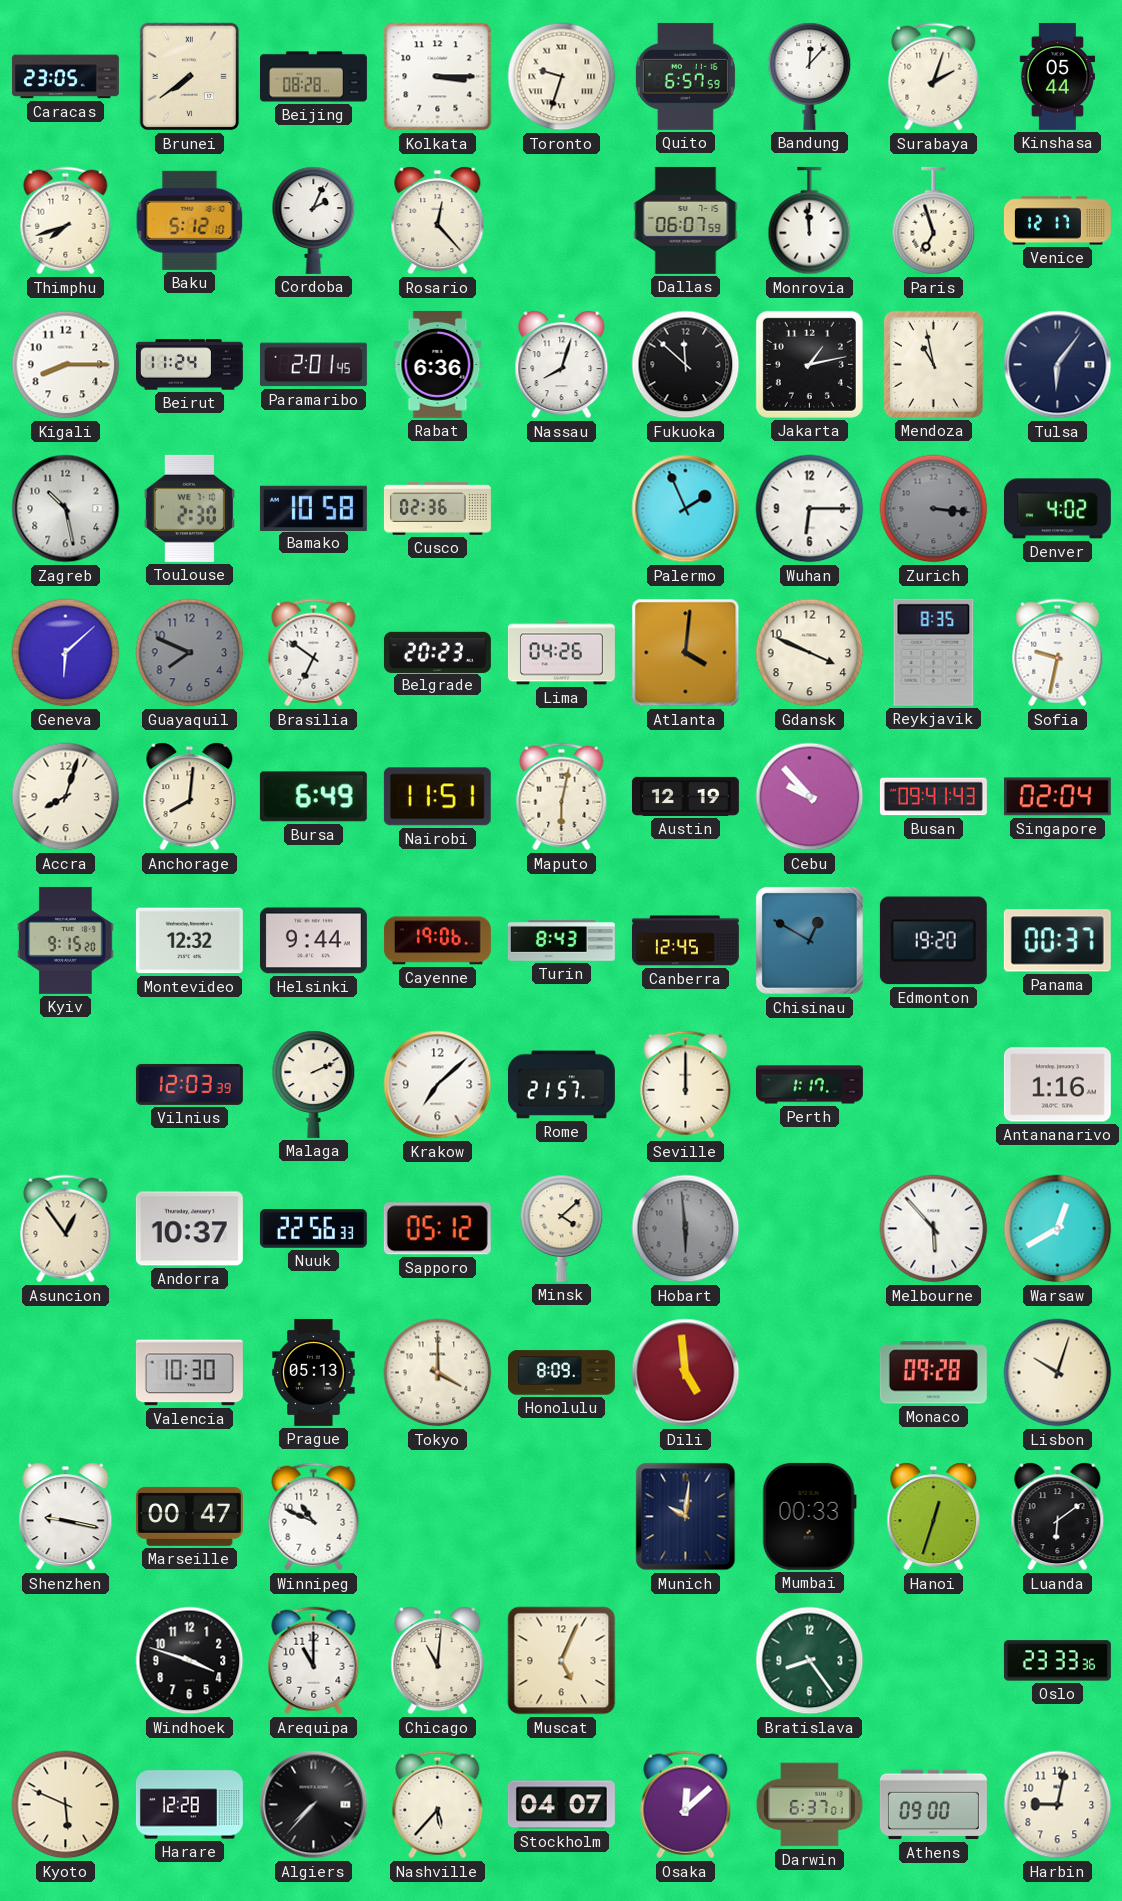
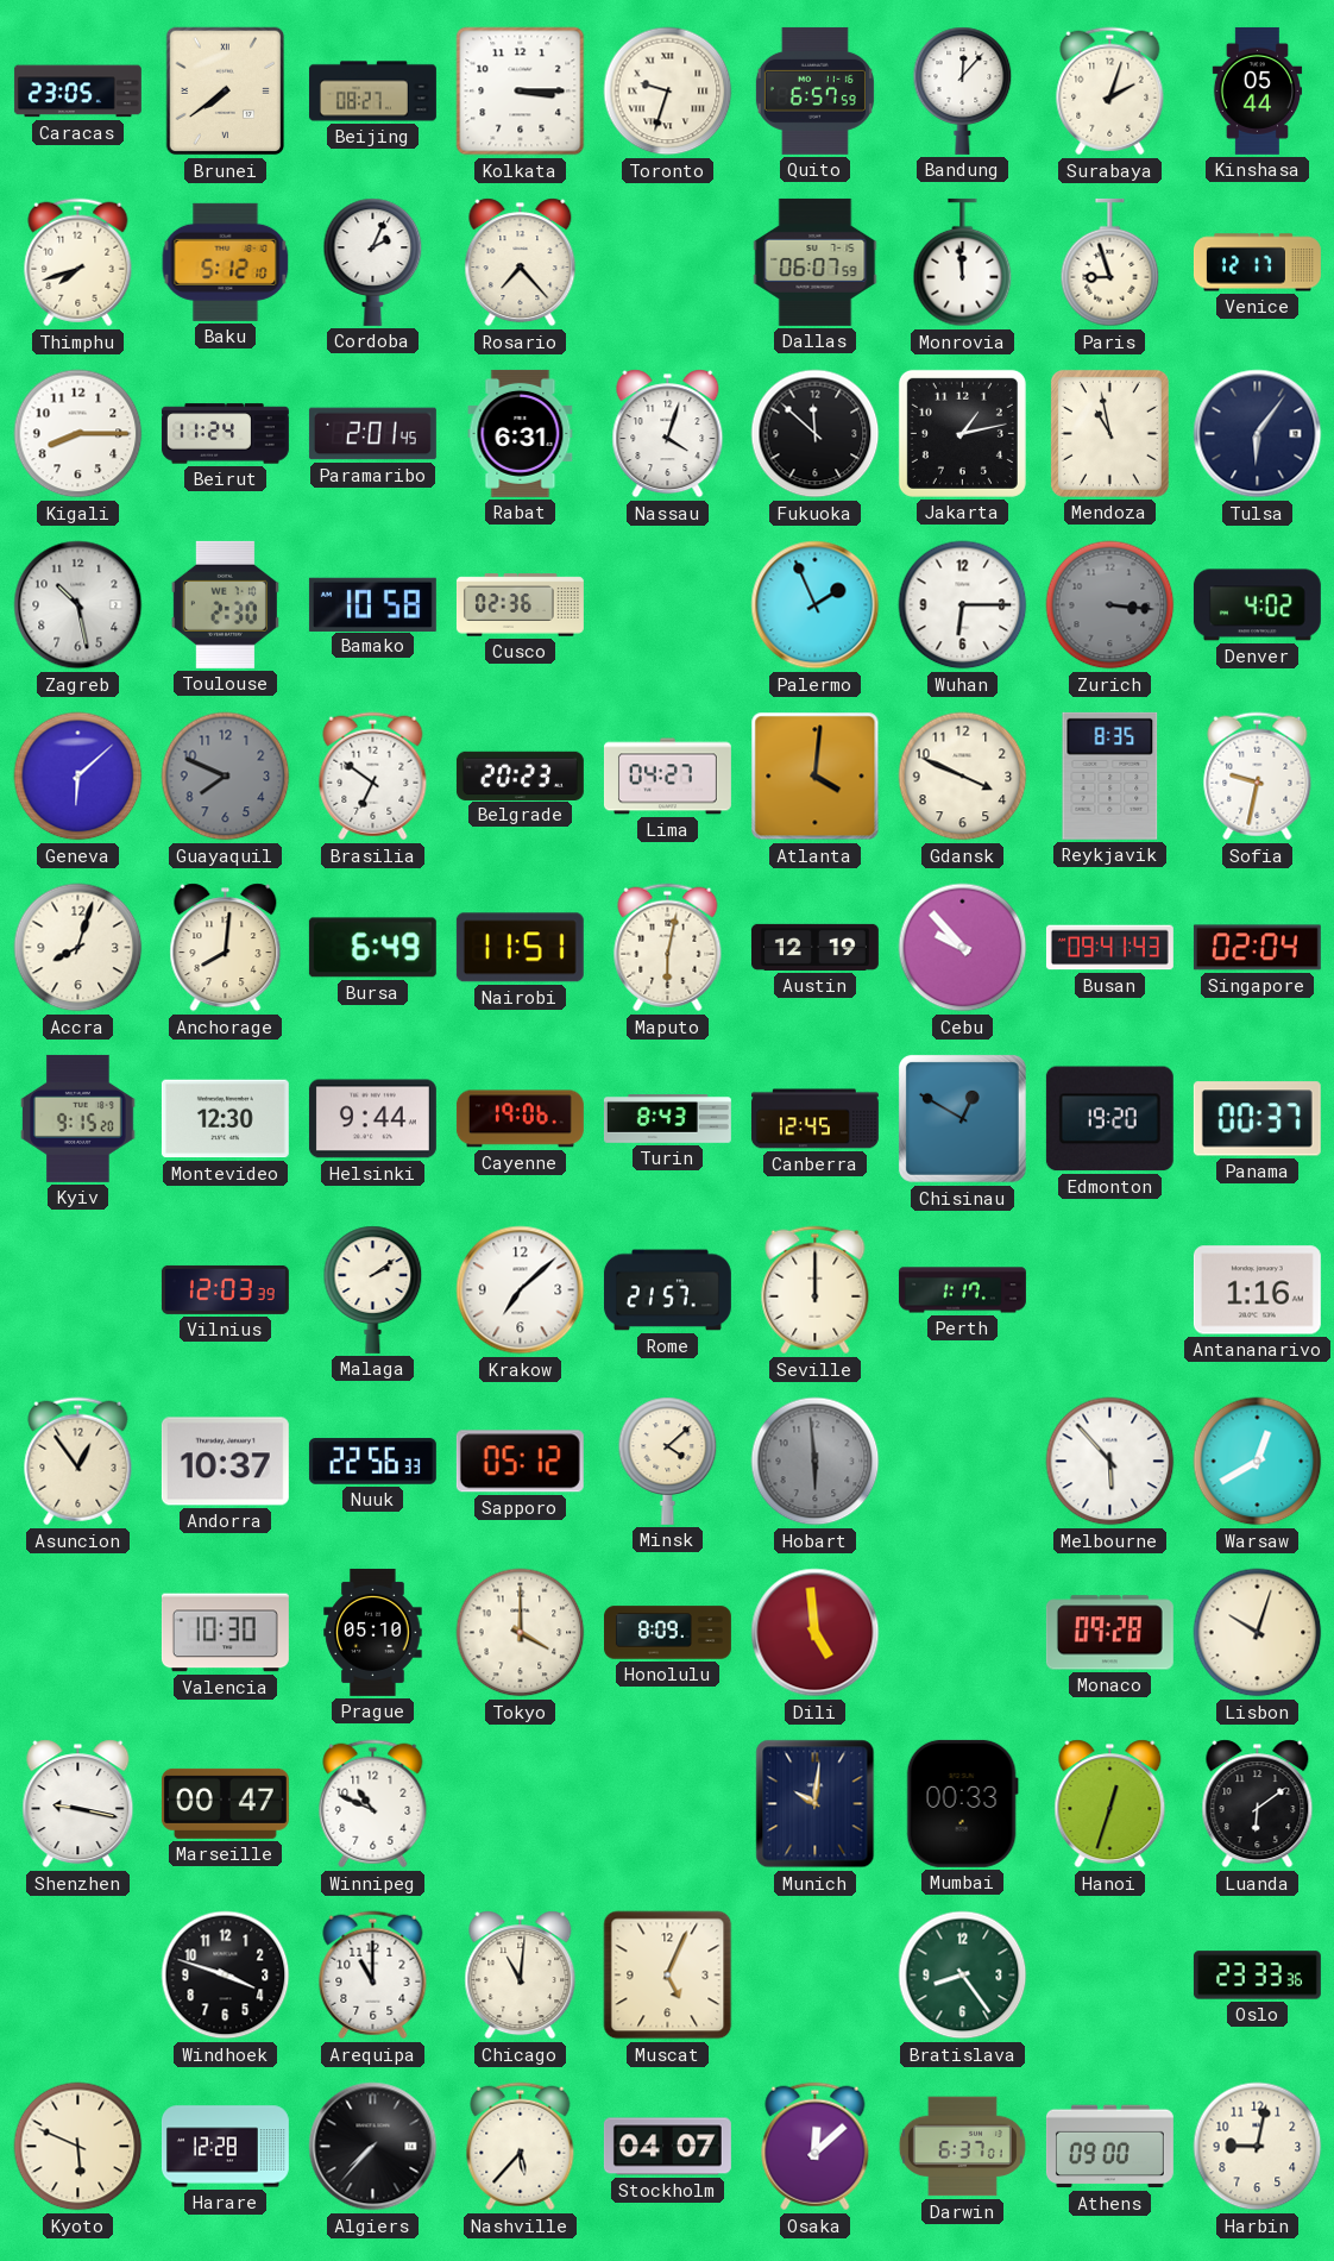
Beijing: 08:28 -> 08:27 (372, 92)
Rosario: 12:23 -> 7:23 (521, 263)
Paris: 6:57 -> 8:57 (1110, 263)
Rabat: 6:36 -> 6:31 (521, 433)
Nassau: 8:03 -> 4:03 (668, 434)
Lima: 04:26 -> 04:27 (667, 777)
Montevideo: 12:32 -> 12:30 (225, 1119)
Malaga: 2:11 -> 2:09 (373, 1289)
Prague: 05:13 -> 05:10 (373, 1632)
